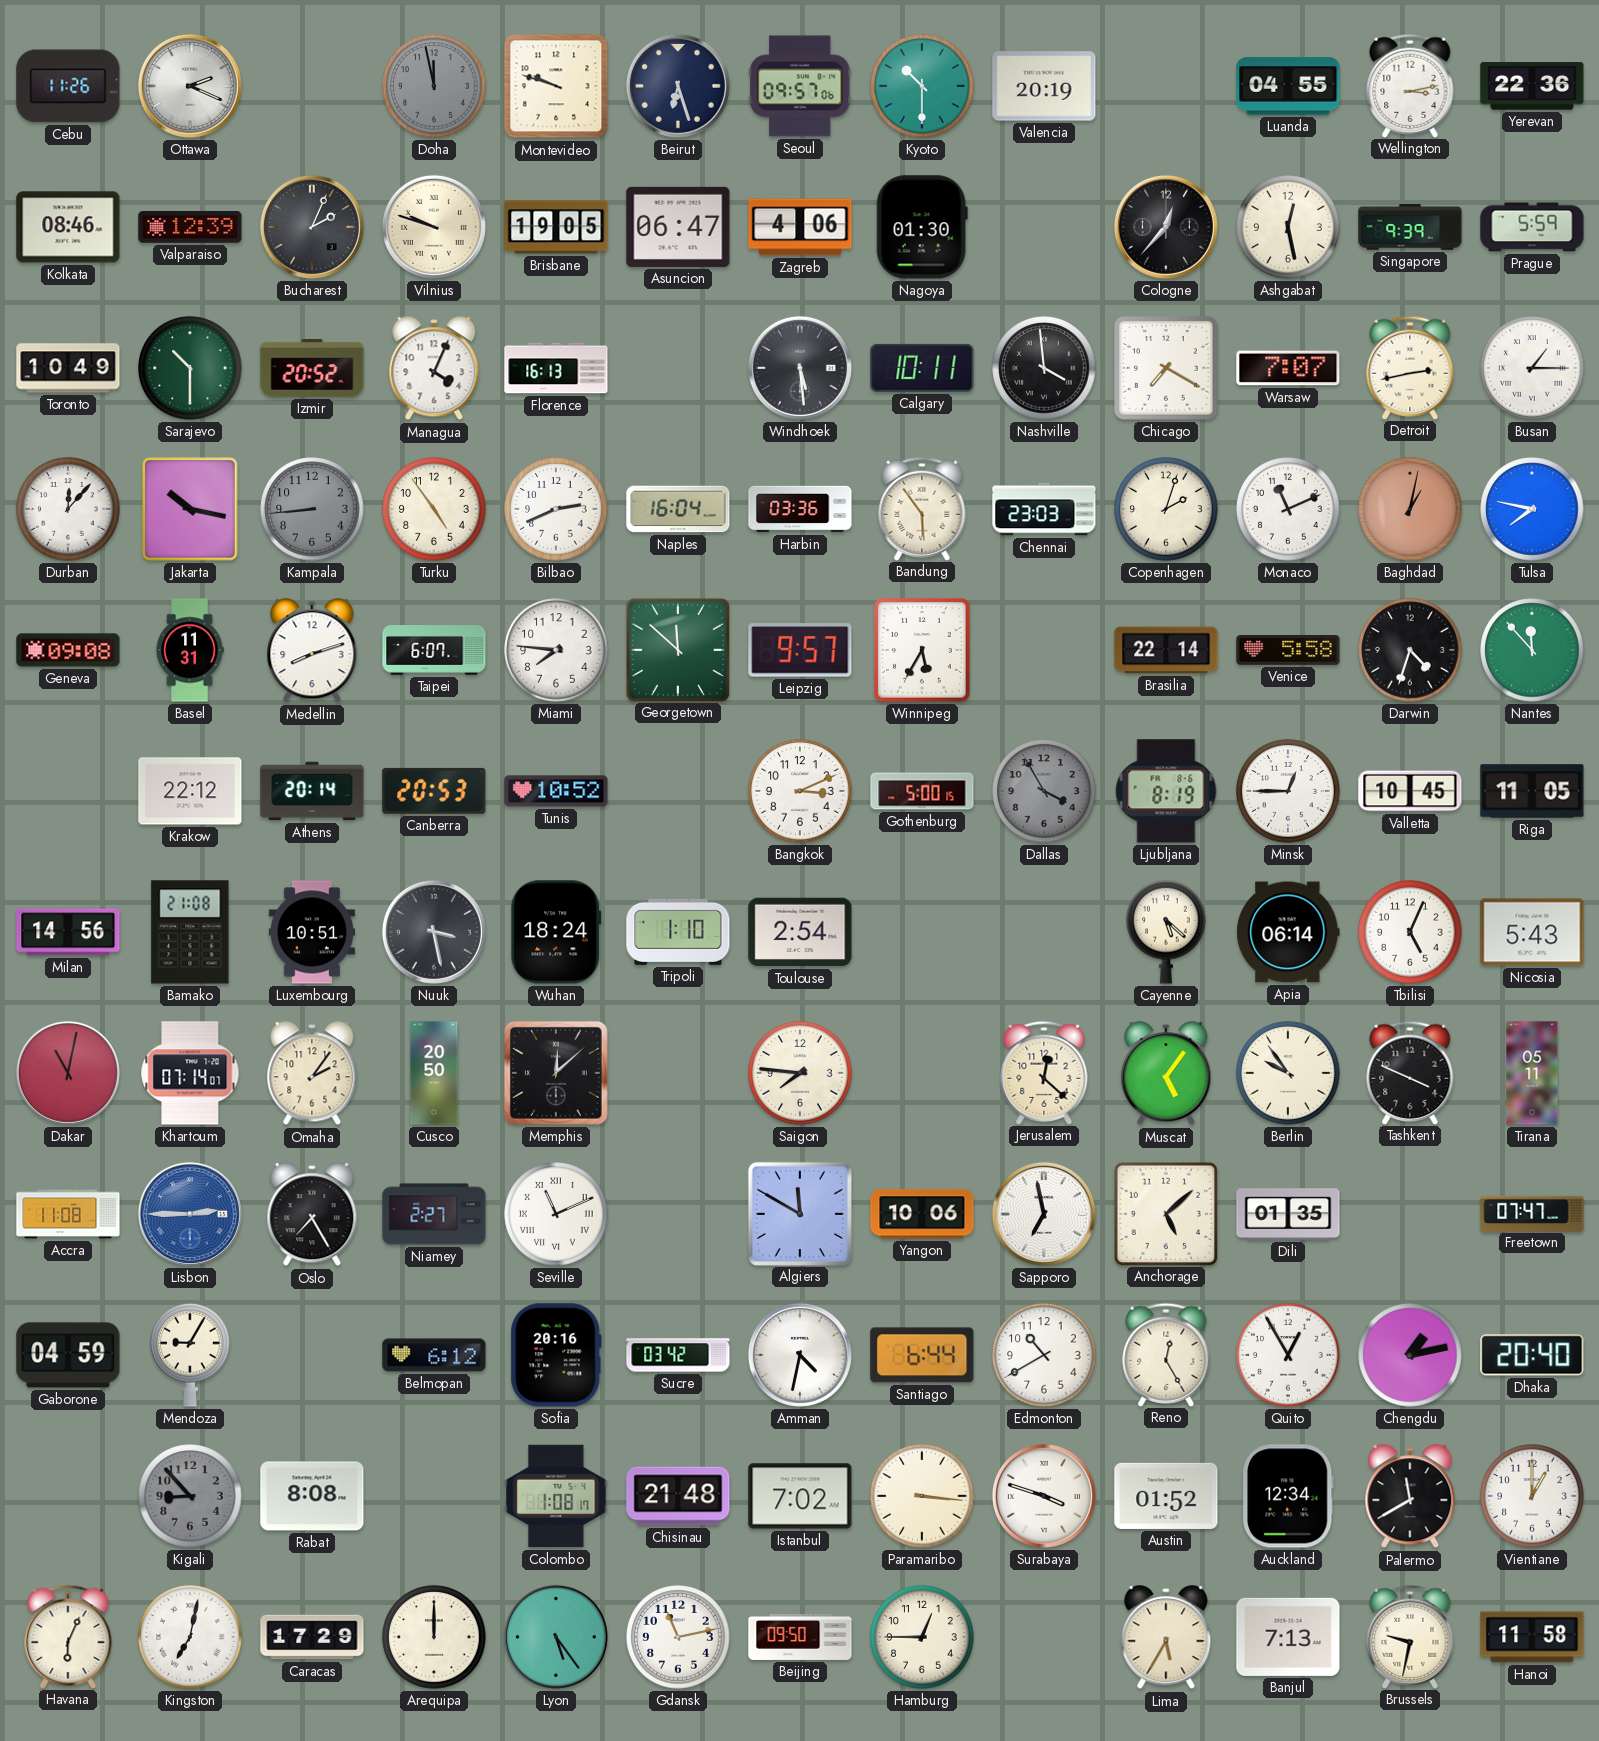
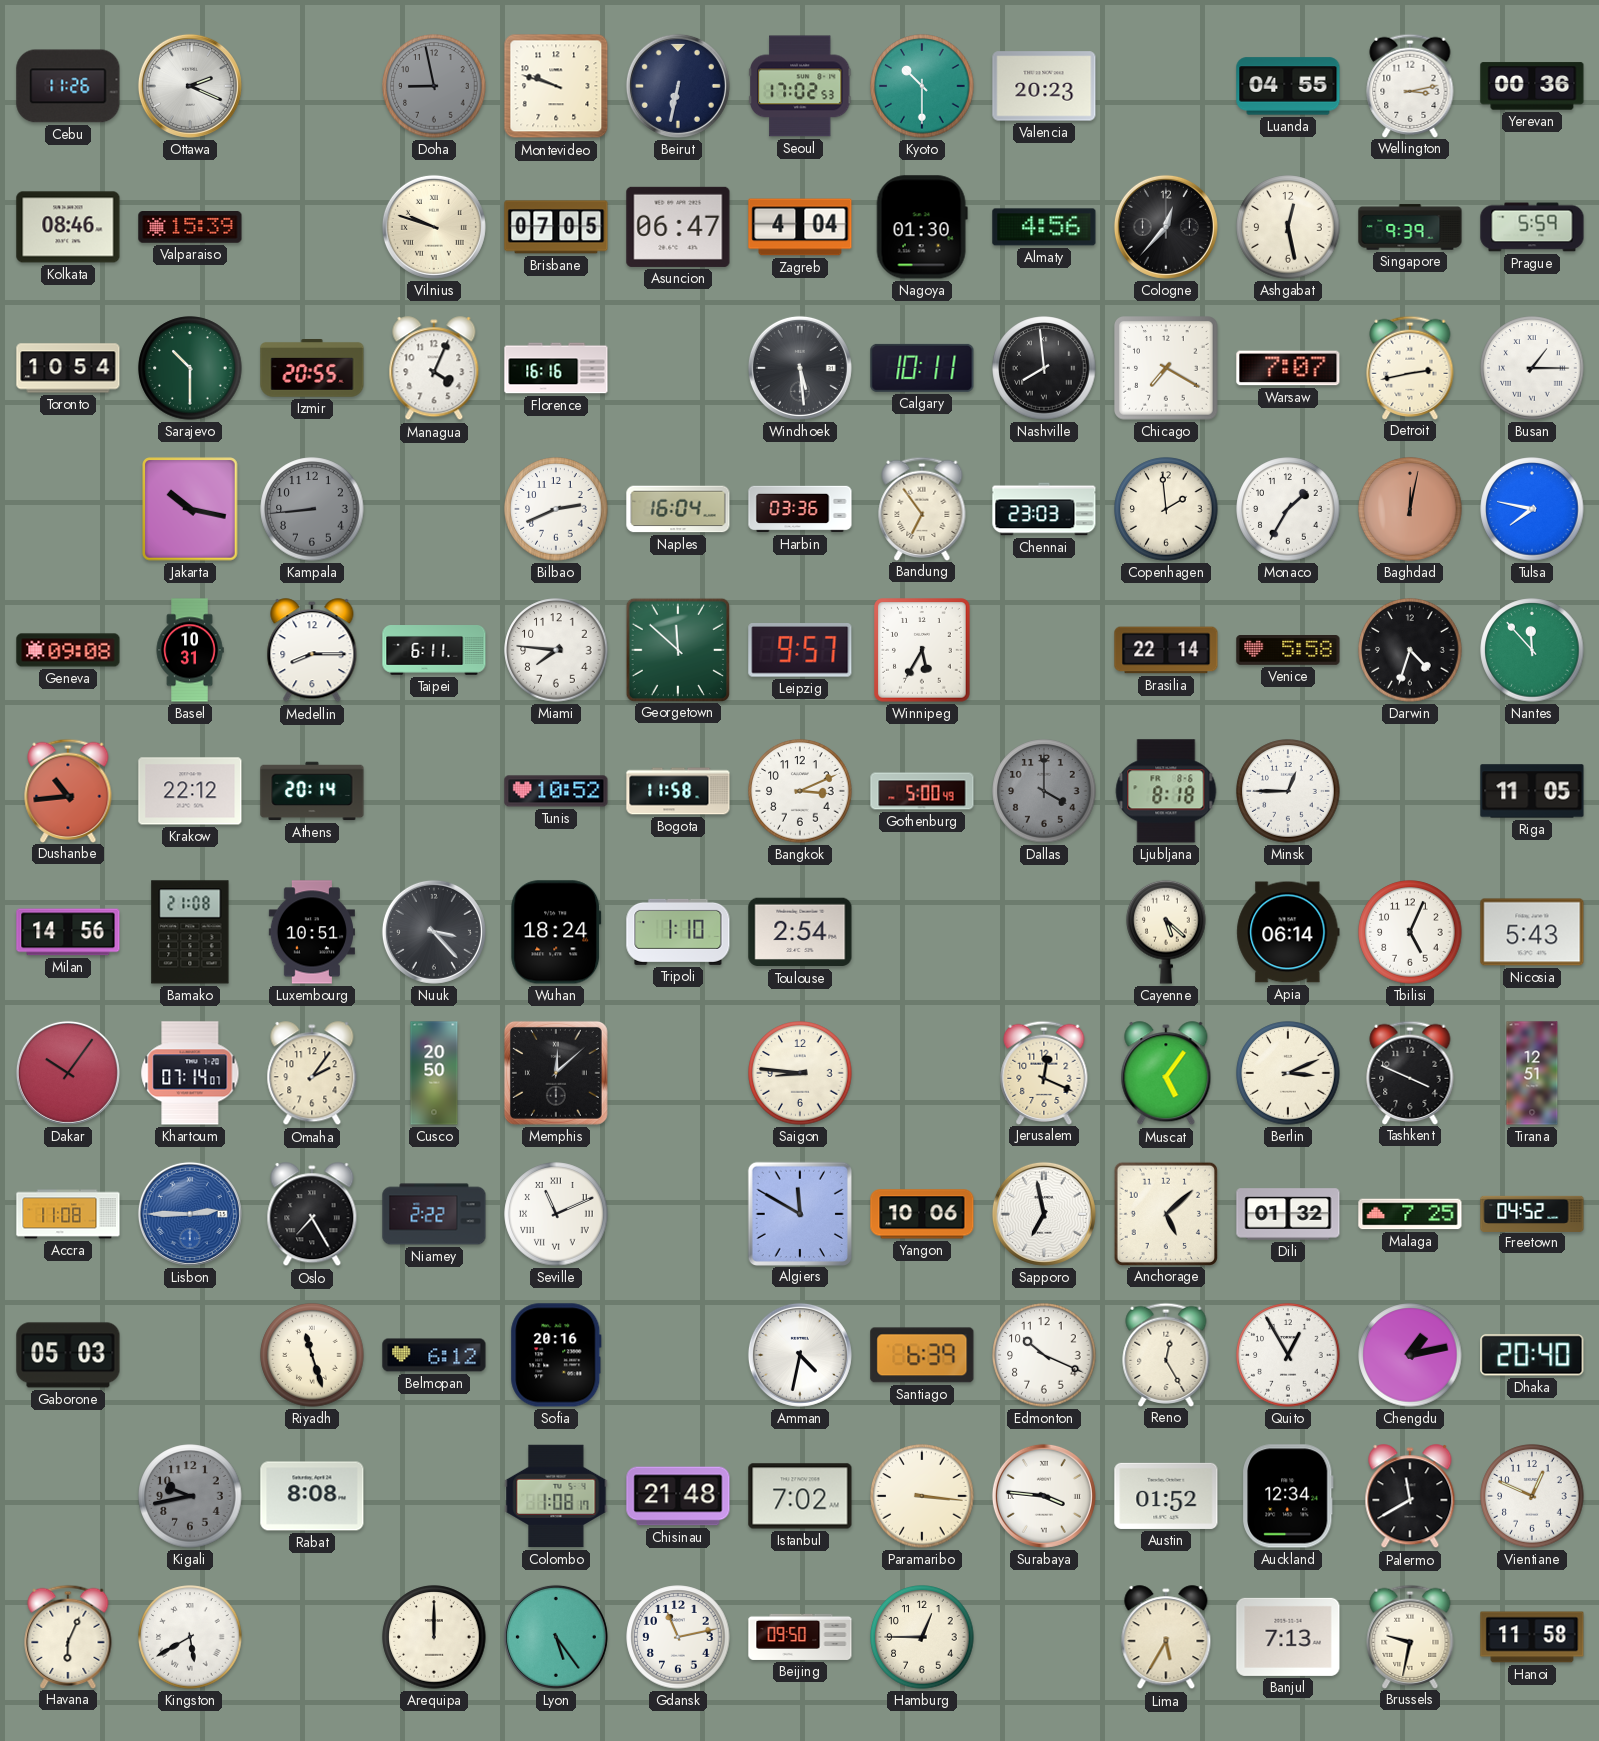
Doha: 11:58 -> 8:58 (434, 86)
Beirut: 6:27 -> 6:32 (678, 86)
Seoul: 09:57 -> 17:02 (801, 86)
Valencia: 20:19 -> 20:23 (1044, 86)
Yerevan: 22:36 -> 00:36 (1532, 86)
Valparaiso: 12:39 -> 15:39 (190, 227)
Bucharest: 2:04 -> none (312, 227)
Brisbane: 19:05 -> 07:05 (556, 227)
Zagreb: 4:06 -> 4:04 (800, 227)
Almaty: none -> 4:56 (1044, 227)
Toronto: 10:49 -> 10:54 (68, 368)
Izmir: 20:52 -> 20:55 (312, 369)
Florence: 16:13 -> 16:16 (556, 368)
Nashville: 3:59 -> 7:59 (1044, 368)
Durban: 12:07 -> none (68, 509)
Turku: 4:54 -> none (434, 509)
Bandung: 5:54 -> 6:54 (922, 508)
Copenhagen: 2:03 -> 1:59 (1166, 509)
Monaco: 11:11 -> 1:35 (1288, 509)
Baghdad: 1:02 -> 12:02 (1410, 509)
Basel: 11:31 -> 10:31 (190, 650)
Medellin: 8:12 -> 8:15 (312, 651)
Taipei: 6:07 -> 6:11 (434, 650)
Dushanbe: none -> 10:44 (68, 790)
Canberra: 20:53 -> none (434, 791)
Bogota: none -> 11:58 (678, 791)
Gothenburg: 5:00:15 -> 5:00:49 (922, 791)
Dallas: 3:55 -> 4:00 (1044, 791)
Ljubljana: 8:19 -> 8:18 (1166, 791)
Valletta: 10:45 -> none (1410, 791)
Nuuk: 3:28 -> 3:23 (434, 932)
Dakar: 11:02 -> 10:06 (68, 1073)
Saigon: 7:46 -> 8:46 (800, 1073)
Jerusalem: 12:22 -> 12:19 (1044, 1072)
Berlin: 9:54 -> 3:11 (1288, 1073)
Tirana: 05:11 -> 12:51 (1532, 1073)
Niamey: 2:27 -> 2:22 (434, 1214)
Dili: 01:35 -> 01:32 (1288, 1214)
Malaga: none -> 7:25 (1410, 1214)
Freetown: 07:47 -> 04:52 (1532, 1213)
Gaborone: 04:59 -> 05:03 (68, 1355)
Mendoza: 9:05 -> none (190, 1355)
Riyadh: none -> 11:27 (312, 1355)
Sucre: 03:42 -> none (678, 1355)
Santiago: 6:44 -> 6:39 (922, 1355)
Edmonton: 10:40 -> 10:19 (1044, 1355)
Kigali: 8:53 -> 9:43 (190, 1496)
Surabaya: 3:48 -> 3:46 (1044, 1496)
Vientiane: 1:00 -> 12:49 (1532, 1496)
Kingston: 7:02 -> 5:40 (190, 1637)
Caracas: 17:29 -> none (312, 1637)
